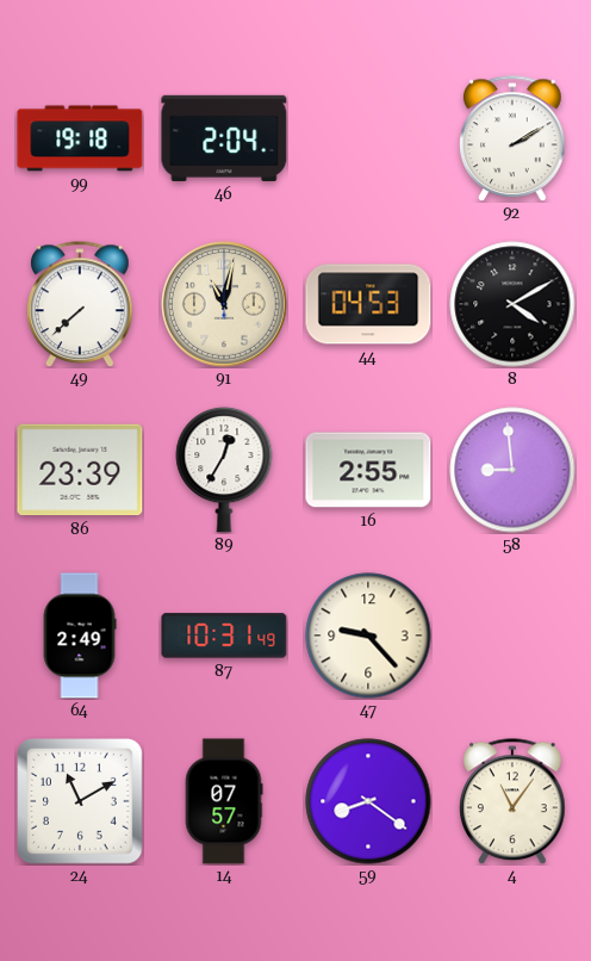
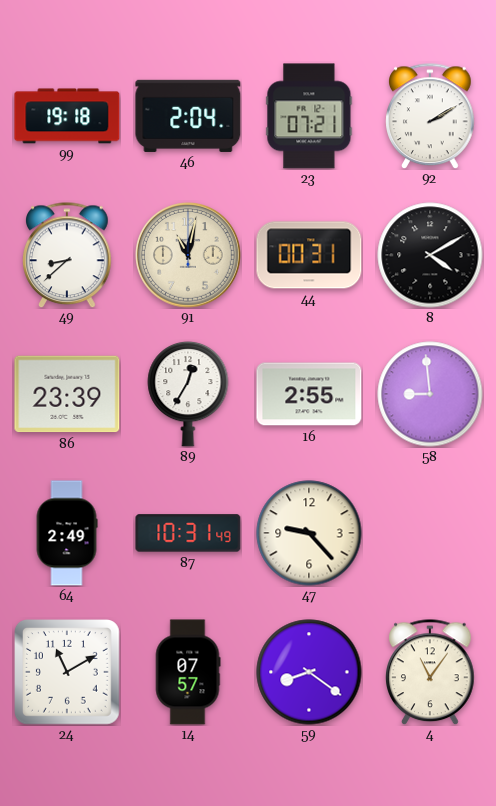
23: none -> 07:21 (309, 116)
49: 7:38 -> 8:38 (68, 255)
44: 04:53 -> 00:31 (309, 255)
